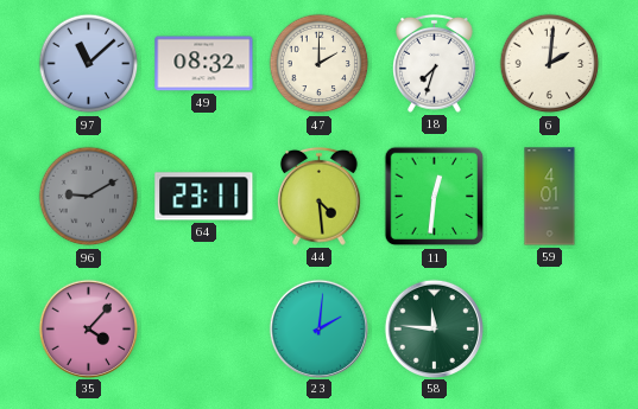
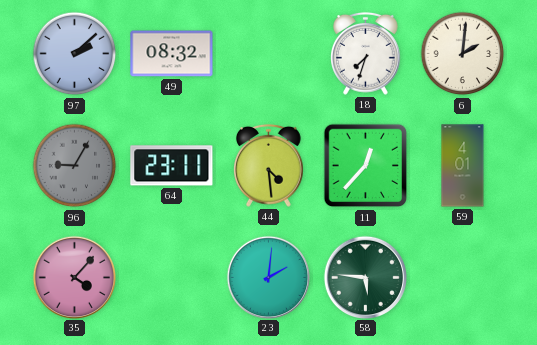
97: 11:08 -> 2:08 (75, 54)
47: 2:00 -> none (320, 64)
96: 9:10 -> 9:05 (75, 166)
11: 12:31 -> 12:37 (366, 166)
58: 11:46 -> 5:46 (365, 277)
